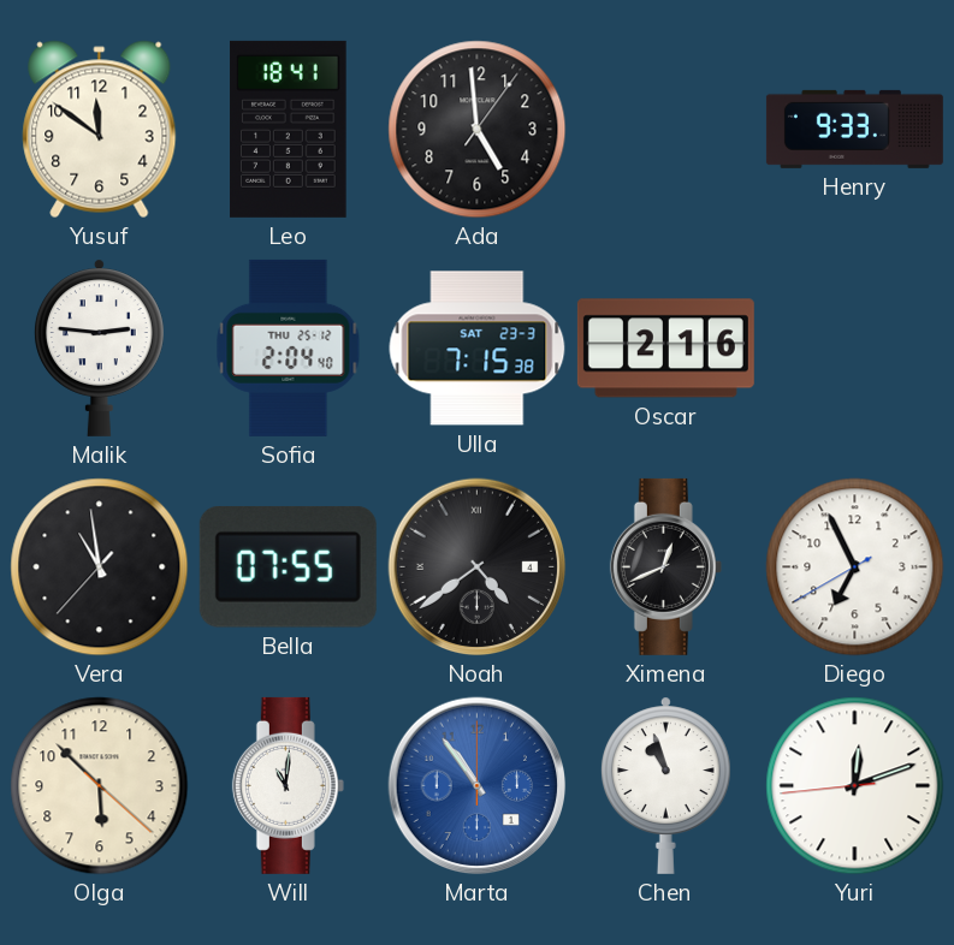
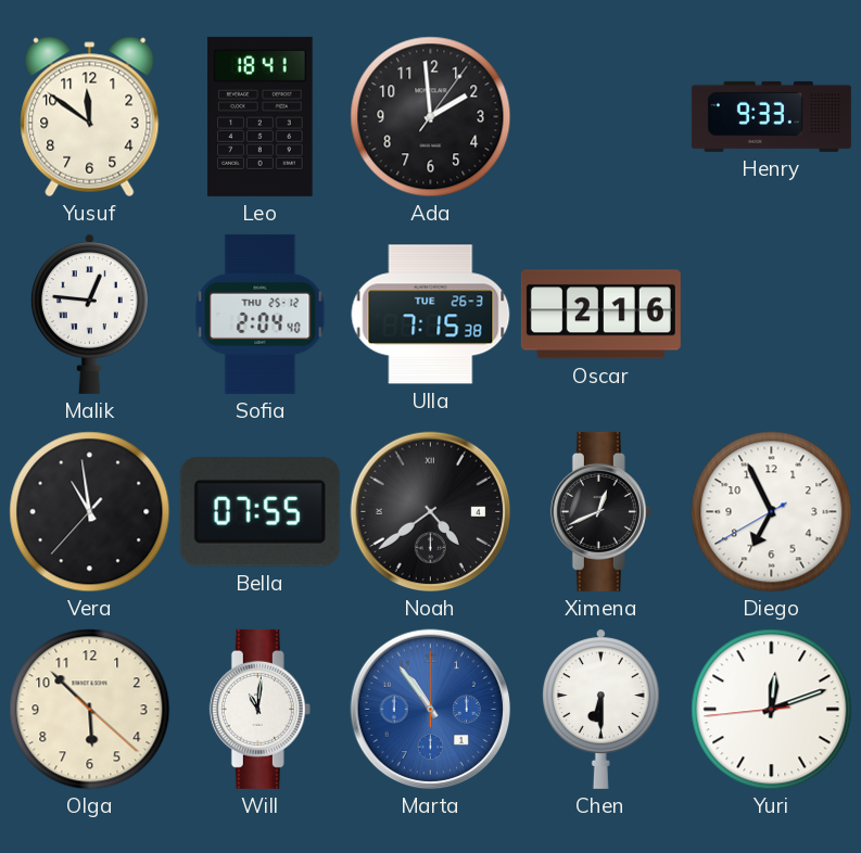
Ada: 4:59 -> 1:59 (431, 117)
Malik: 2:46 -> 12:46 (89, 314)
Ulla date: SAT 23-3 -> TUE 26-3 (431, 315)
Chen: 10:57 -> 6:30 (600, 709)
